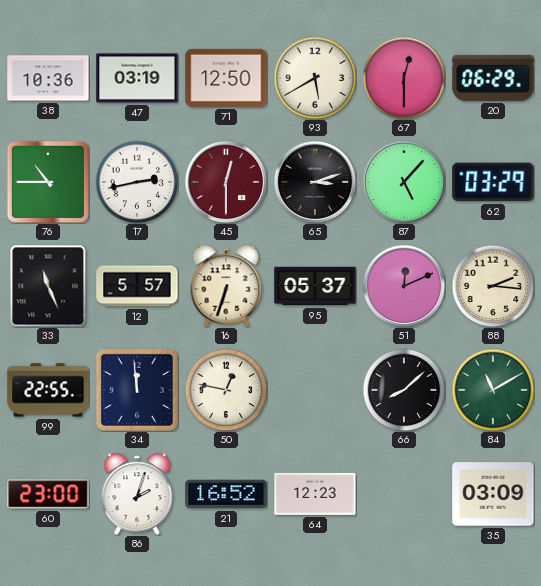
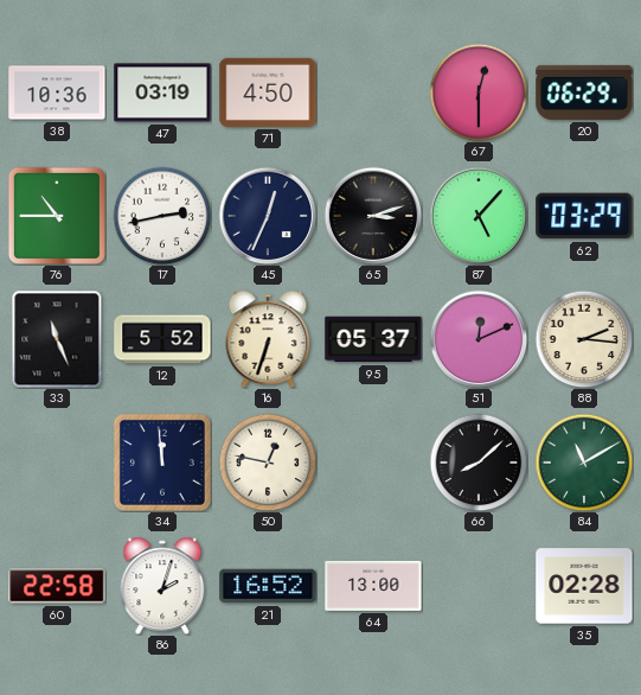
71: 12:50 -> 4:50 (268, 93)
93: 5:40 -> none (315, 78)
45: 12:30 -> 12:34 (268, 216)
45 dial: burgundy -> navy (268, 216)
12: 5:57 -> 5:52 (162, 339)
99: 22:55 -> none (48, 390)
60: 23:00 -> 22:58 (57, 586)
64: 12:23 -> 13:00 (373, 586)
35: 03:09 -> 02:28 (584, 586)
